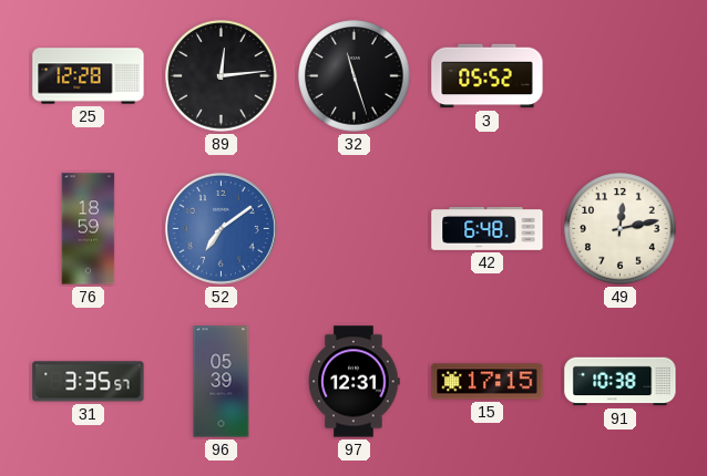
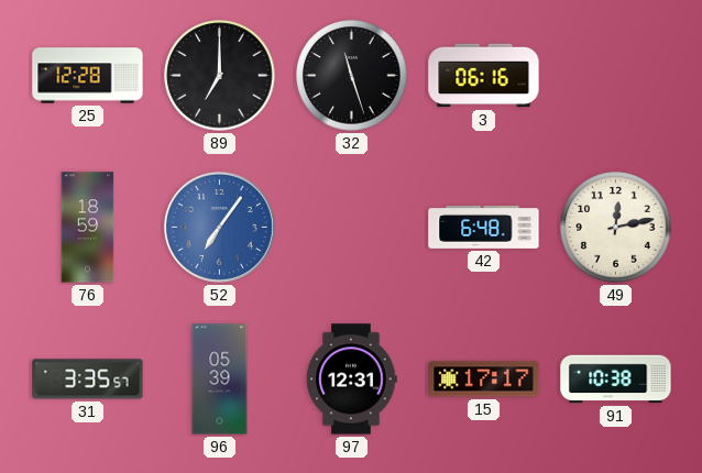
89: 12:14 -> 7:00 (220, 76)
3: 05:52 -> 06:16 (484, 76)
52: 7:09 -> 7:06 (219, 227)
15: 17:15 -> 17:17 (484, 380)
